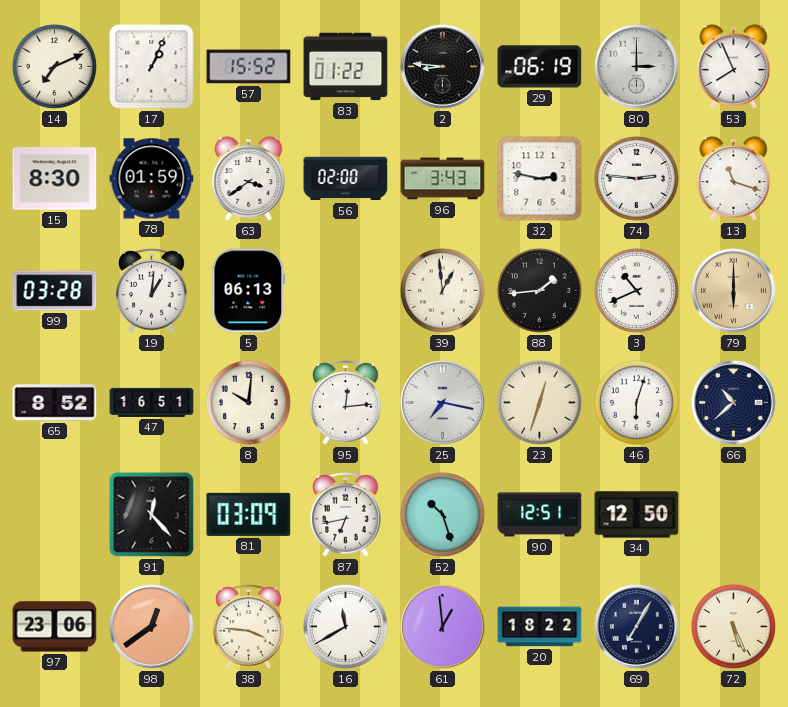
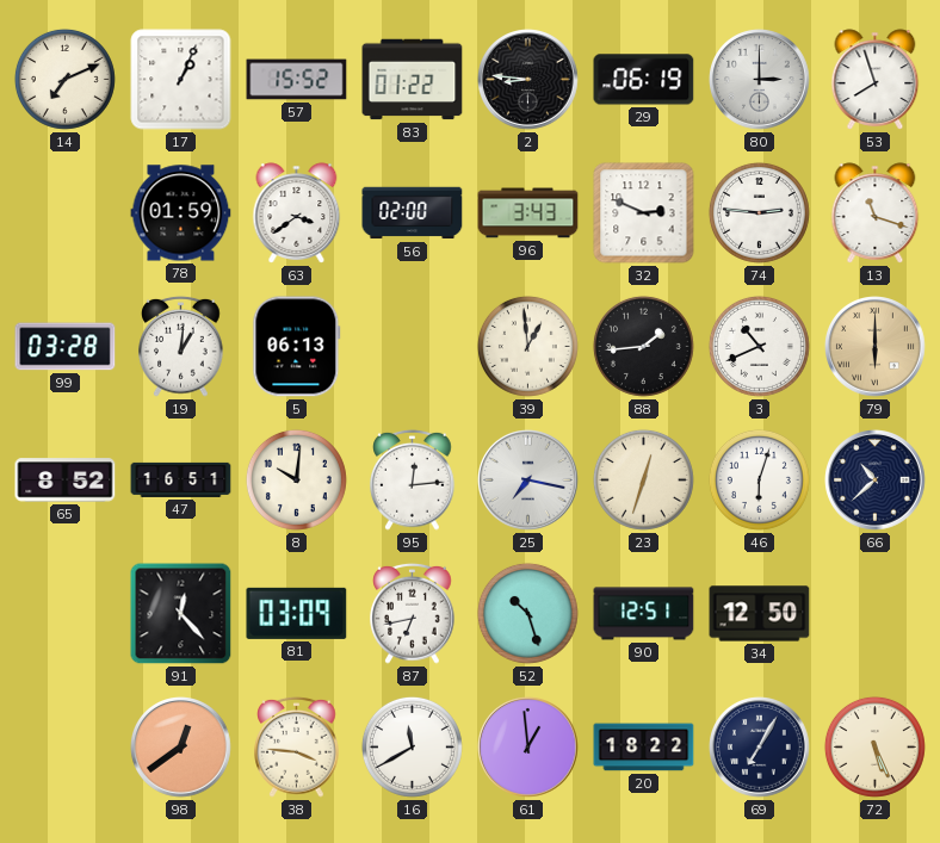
53: 7:56 -> 7:57 (876, 80)
15: 8:30 -> none (55, 179)
32: 2:47 -> 2:49 (644, 213)
97: 23:06 -> none (55, 627)
